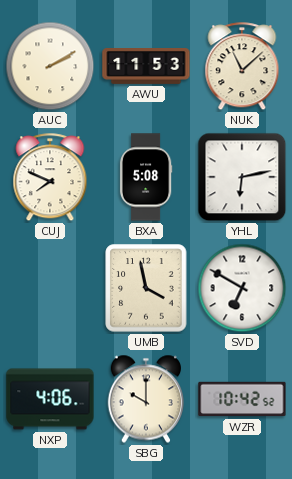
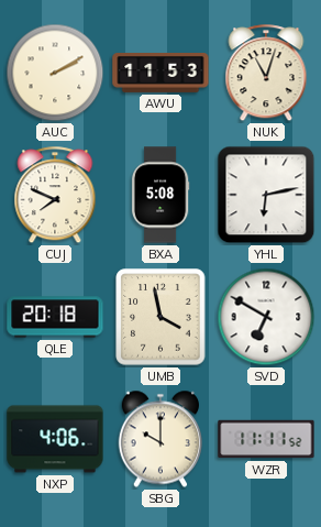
NUK: 11:08 -> 11:03 (266, 74)
QLE: none -> 20:18 (55, 317)
WZR: 10:42 -> 11:11 (266, 439)
